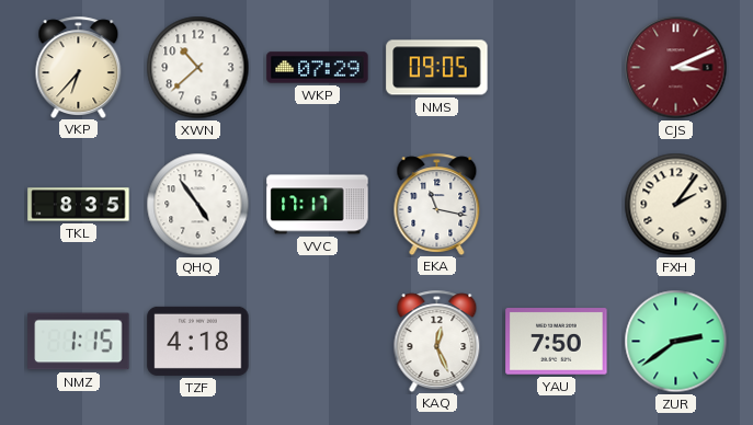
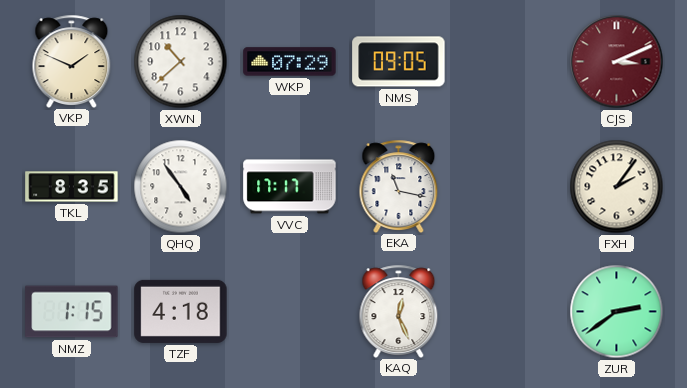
VKP: 6:37 -> 1:49 (72, 61)
YAU: 7:50 -> none (557, 342)
